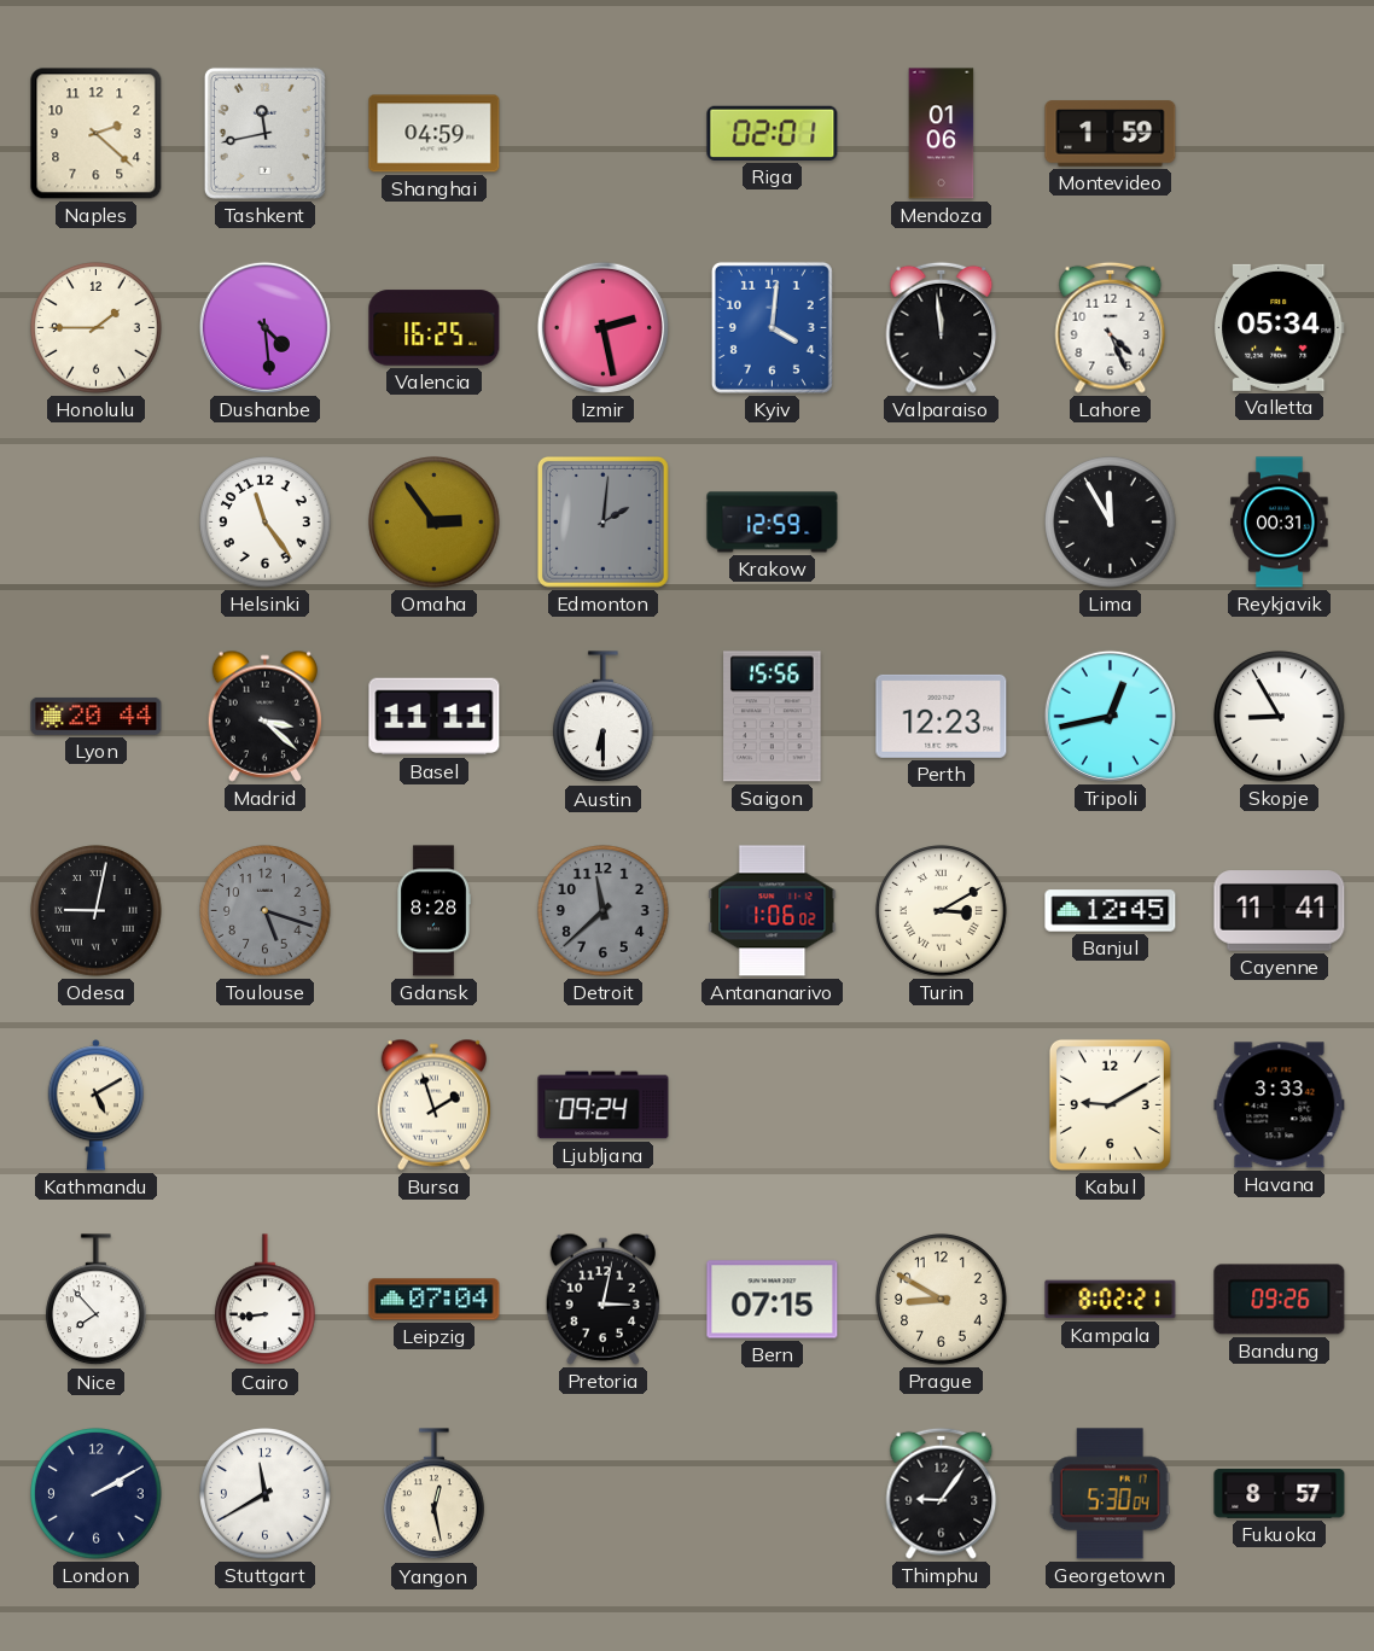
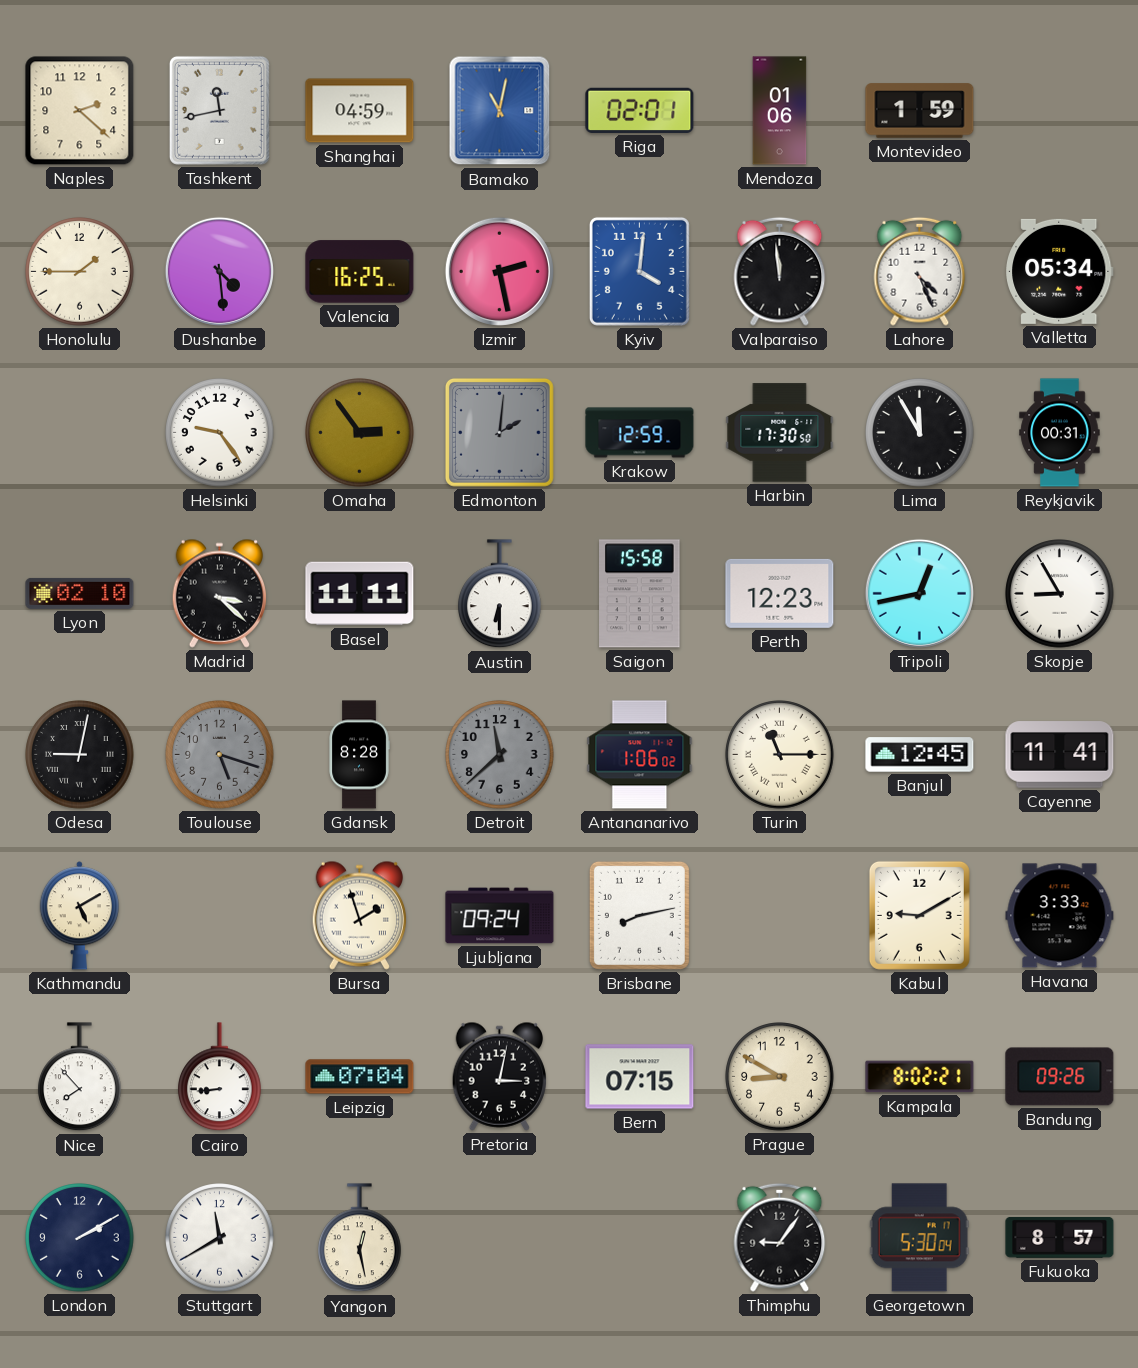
Bamako: none -> 11:02 (500, 111)
Helsinki: 11:24 -> 9:24 (220, 433)
Harbin: none -> 17:30 (780, 433)
Lyon: 20:44 -> 02:10 (80, 593)
Saigon: 15:56 -> 15:58 (640, 594)
Turin: 3:10 -> 11:15 (780, 755)
Brisbane: none -> 8:13 (639, 915)
